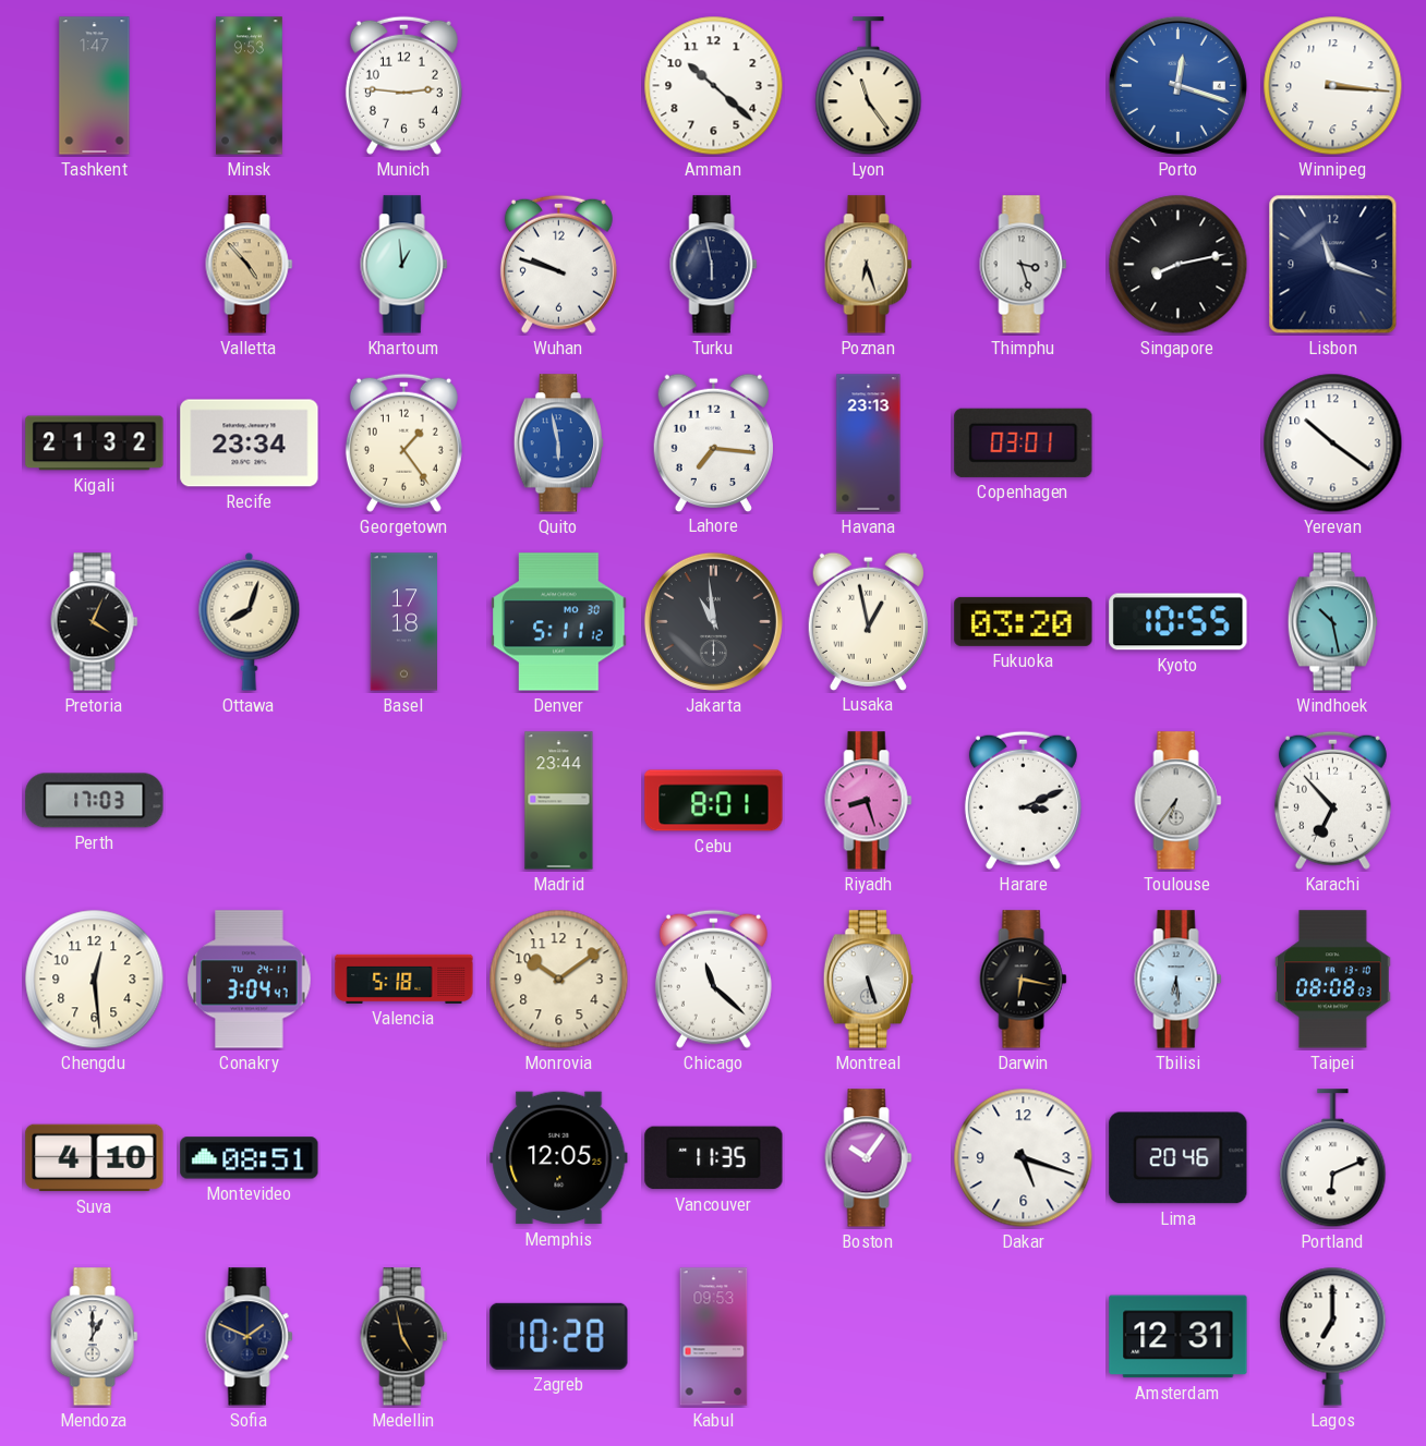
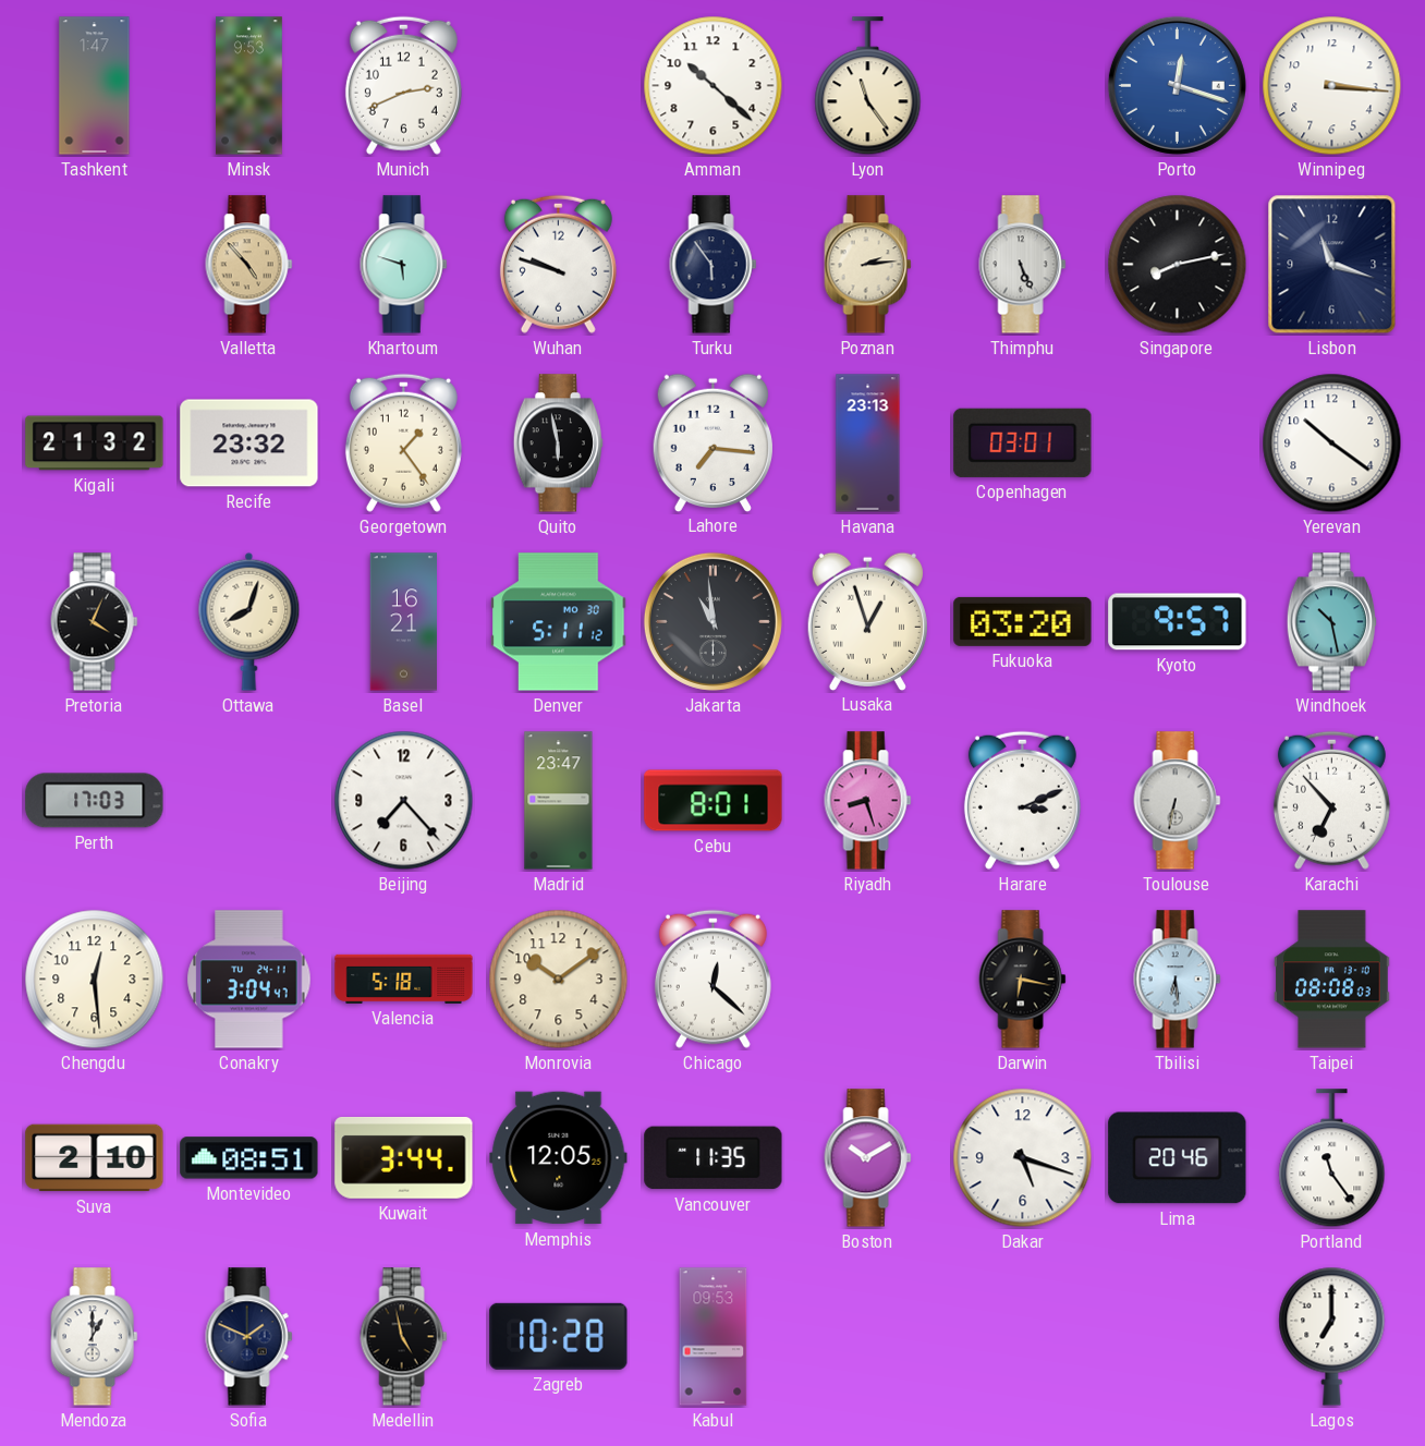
Munich: 2:46 -> 2:41 (403, 85)
Khartoum: 12:59 -> 5:48 (404, 265)
Turku: 5:58 -> 5:54 (714, 265)
Poznan: 6:27 -> 2:14 (868, 265)
Thimphu: 3:27 -> 5:26 (1023, 265)
Recife: 23:34 -> 23:32 (249, 443)
Quito dial: blue -> black (558, 443)
Basel: 17:18 -> 16:21 (403, 622)
Lusaka: 12:58 -> 12:57 (867, 621)
Kyoto: 10:55 -> 9:57 (1178, 622)
Beijing: none -> 7:23 (404, 801)
Madrid: 23:44 -> 23:47 (559, 801)
Toulouse: 6:36 -> 6:32 (1178, 801)
Chicago: 11:22 -> 12:22 (712, 979)
Montreal: 5:27 -> none (868, 980)
Suva: 4:10 -> 2:10 (95, 1158)
Kuwait: none -> 3:44 (404, 1157)
Boston: 10:06 -> 10:10 (868, 1158)
Portland: 6:11 -> 11:24 (1332, 1158)
Amsterdam: 12:31 -> none (1179, 1337)
